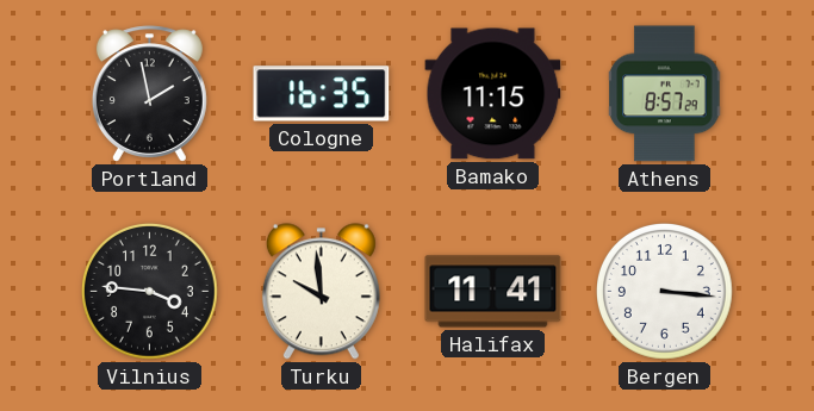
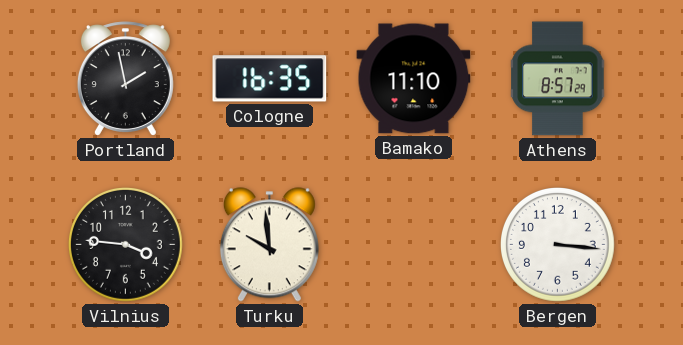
Bamako: 11:15 -> 11:10 (414, 79)
Halifax: 11:41 -> none (493, 292)
